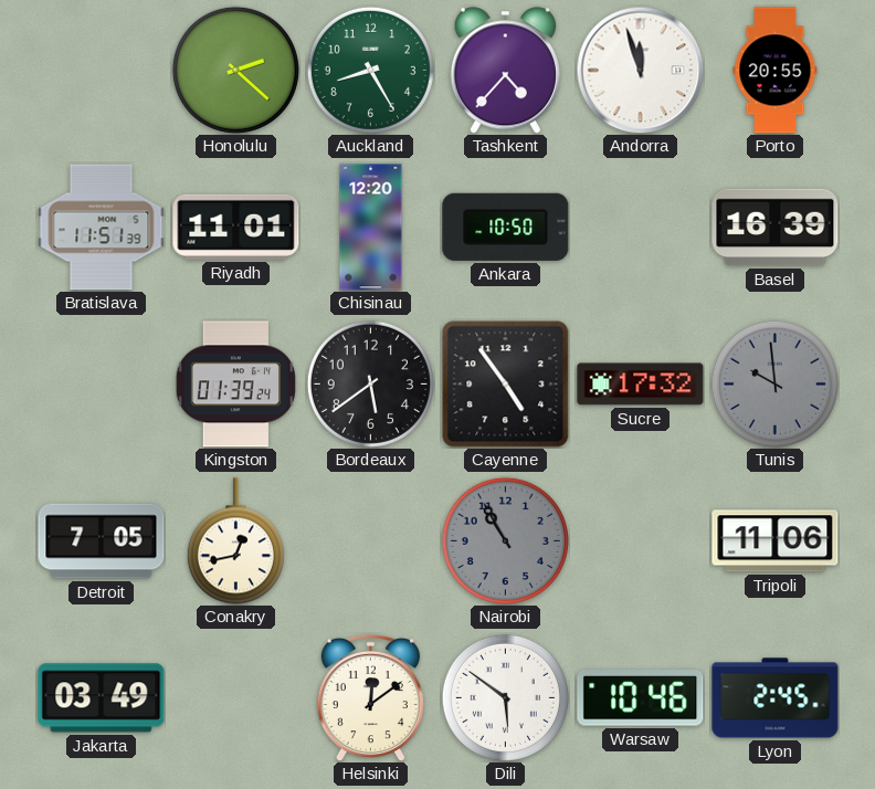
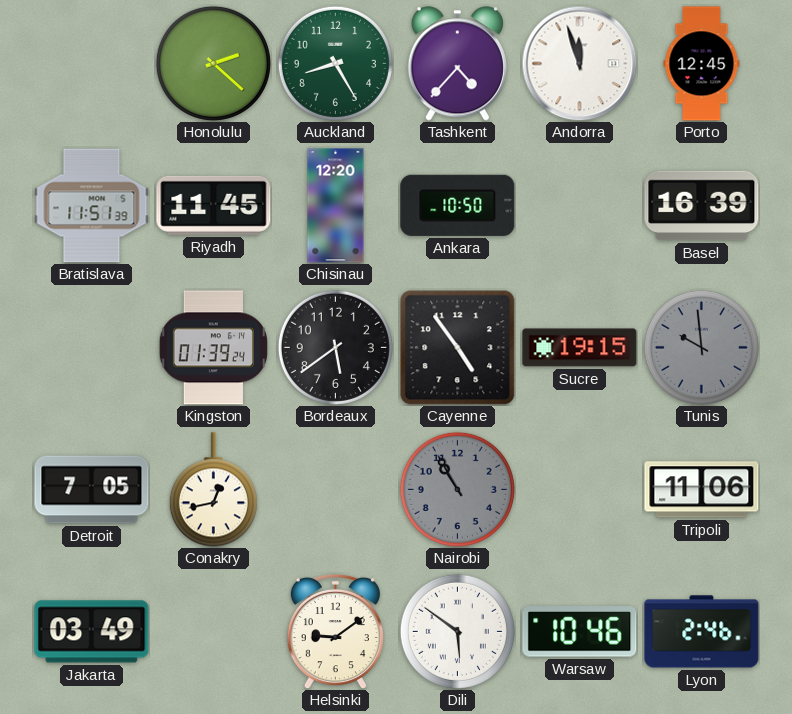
Porto: 20:55 -> 12:45 (702, 64)
Riyadh: 11:01 -> 11:45 (214, 205)
Sucre: 17:32 -> 19:15 (580, 348)
Helsinki: 12:09 -> 9:09 (335, 631)
Lyon: 2:45 -> 2:46 (702, 632)
